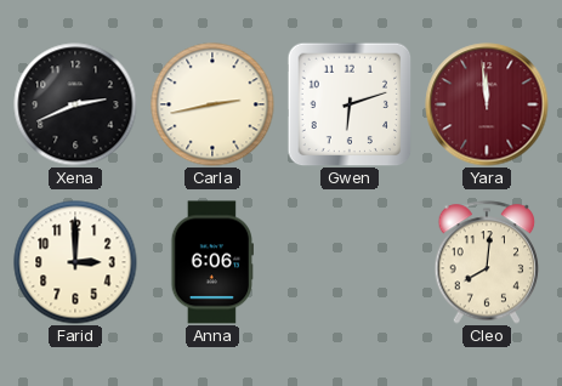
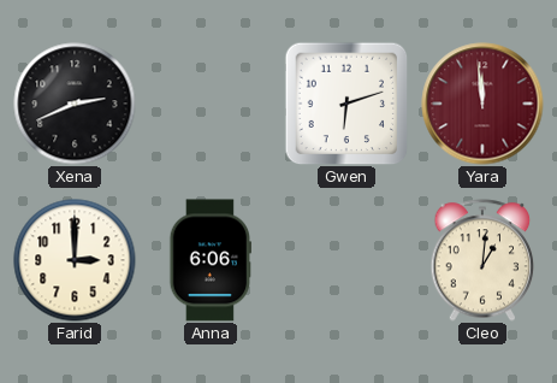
Carla: 2:43 -> none (212, 104)
Cleo: 8:01 -> 1:01 (482, 260)
